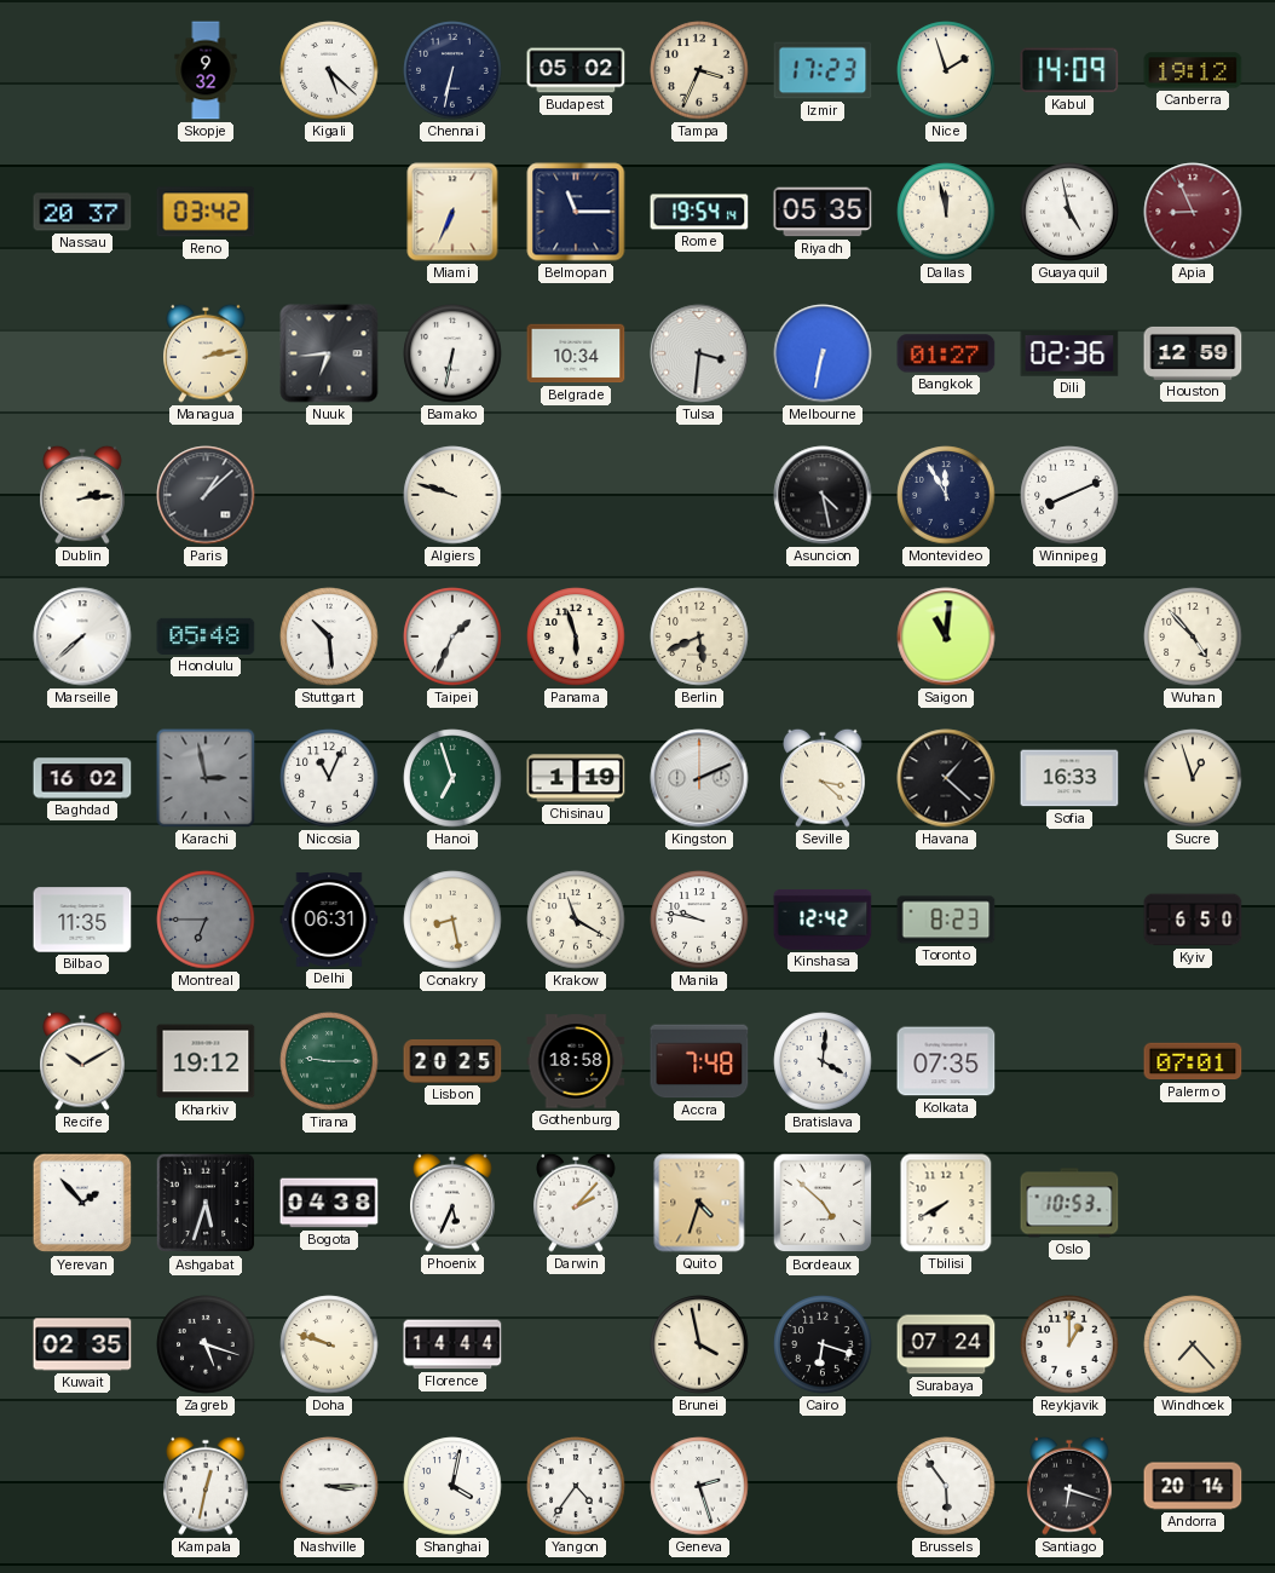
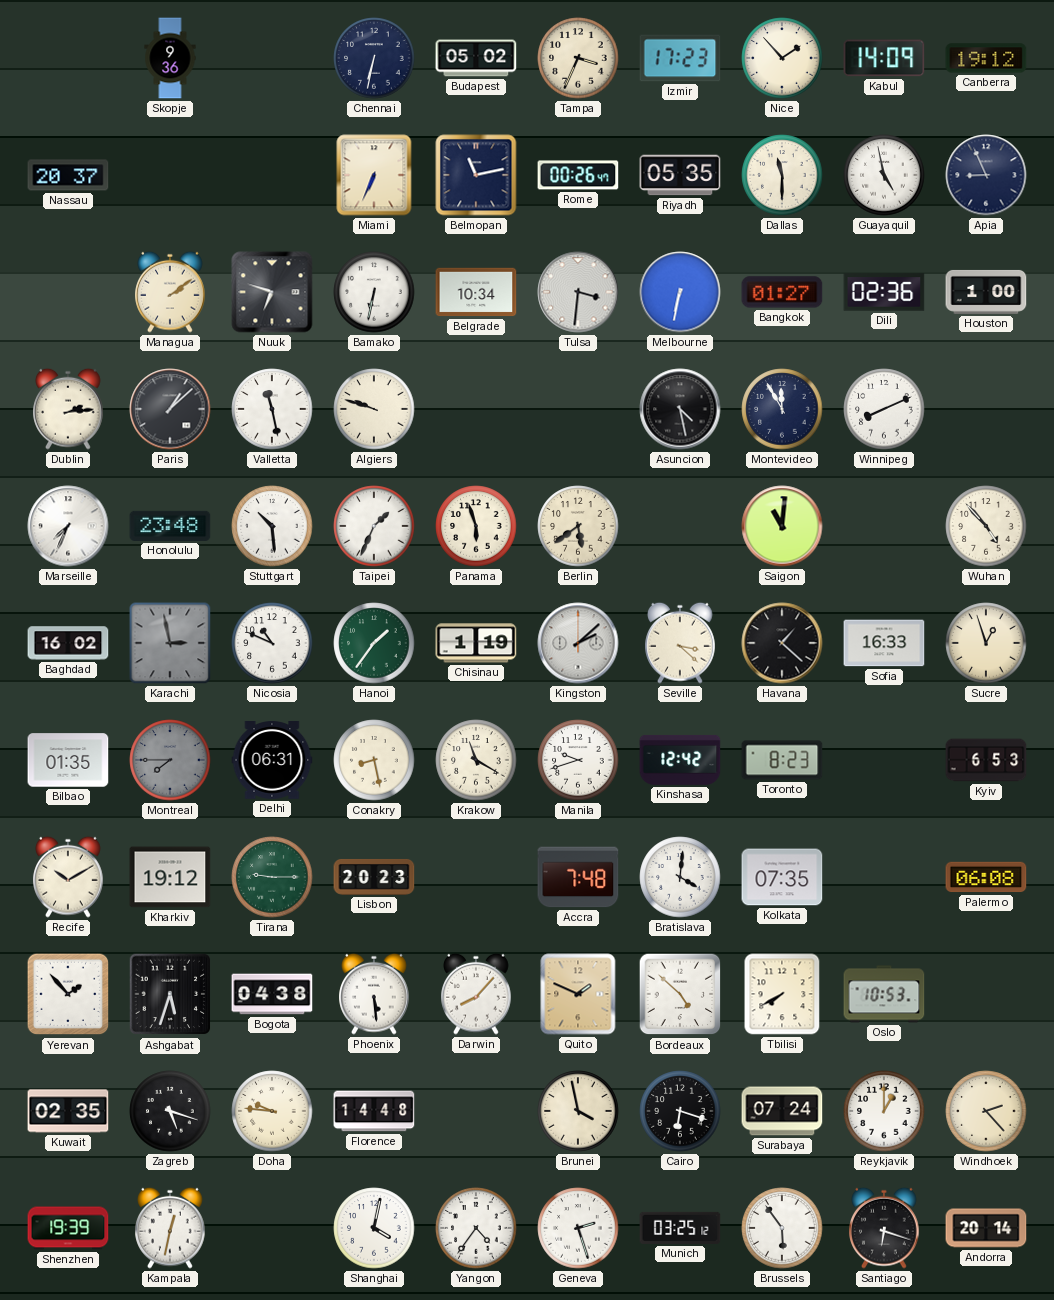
Skopje: 9:32 -> 9:36 (170, 58)
Kigali: 5:22 -> none (329, 70)
Nice: 1:57 -> 1:53 (782, 58)
Reno: 03:42 -> none (206, 212)
Belmopan: 11:15 -> 11:13 (476, 175)
Rome: 19:54 -> 00:26 (578, 175)
Dallas: 11:58 -> 11:30 (782, 175)
Apia dial: burgundy -> navy (986, 175)
Managua: 2:13 -> 2:09 (170, 292)
Nuuk: 6:44 -> 6:48 (272, 292)
Houston: 12:59 -> 1:00 (986, 292)
Valletta: none -> 11:28 (272, 409)
Marseille: 7:38 -> 7:34 (68, 526)
Honolulu: 05:48 -> 23:48 (170, 526)
Berlin: 5:41 -> 5:39 (578, 526)
Nicosia: 11:04 -> 10:49 (272, 643)
Hanoi: 6:57 -> 1:36 (374, 643)
Kingston: 2:11 -> 2:08 (578, 643)
Bilbao: 11:35 -> 01:35 (68, 760)
Montreal: 6:45 -> 7:45 (170, 760)
Manila: 9:47 -> 9:42 (578, 760)
Kyiv: 6:50 -> 6:53 (986, 760)
Lisbon: 20:25 -> 20:23 (374, 877)
Gothenburg: 18:58 -> none (576, 1061)
Palermo: 07:01 -> 06:08 (986, 877)
Phoenix: 5:34 -> 5:29 (374, 994)
Darwin: 2:07 -> 8:07 (476, 994)
Quito: 4:33 -> 1:49 (578, 994)
Doha: 9:48 -> 9:46 (272, 1111)
Florence: 14:44 -> 14:48 (374, 1111)
Windhoek: 7:23 -> 2:23 (986, 1111)
Shenzhen: none -> 19:39 (68, 1228)
Nashville: 3:15 -> none (329, 1486)
Munich: none -> 03:25 (680, 1228)
